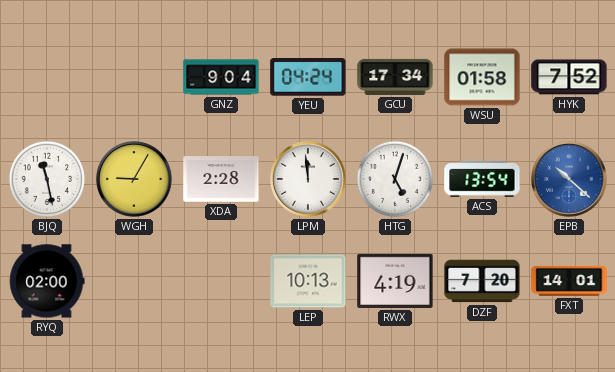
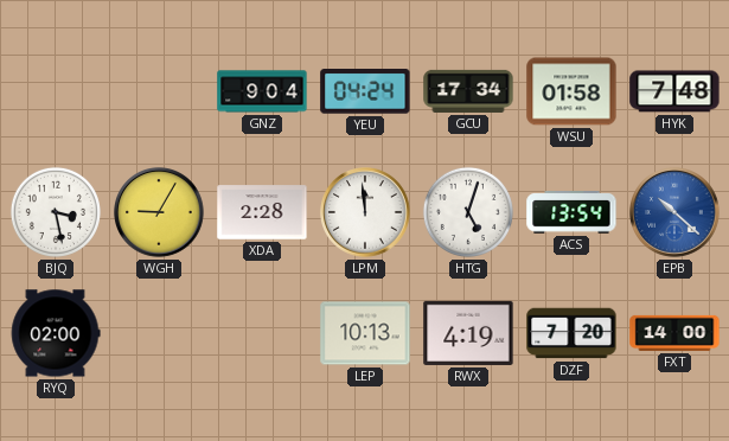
HYK: 7:52 -> 7:48 (674, 91)
BJQ: 11:28 -> 3:28 (56, 212)
FXT: 14:01 -> 14:00 (674, 333)
